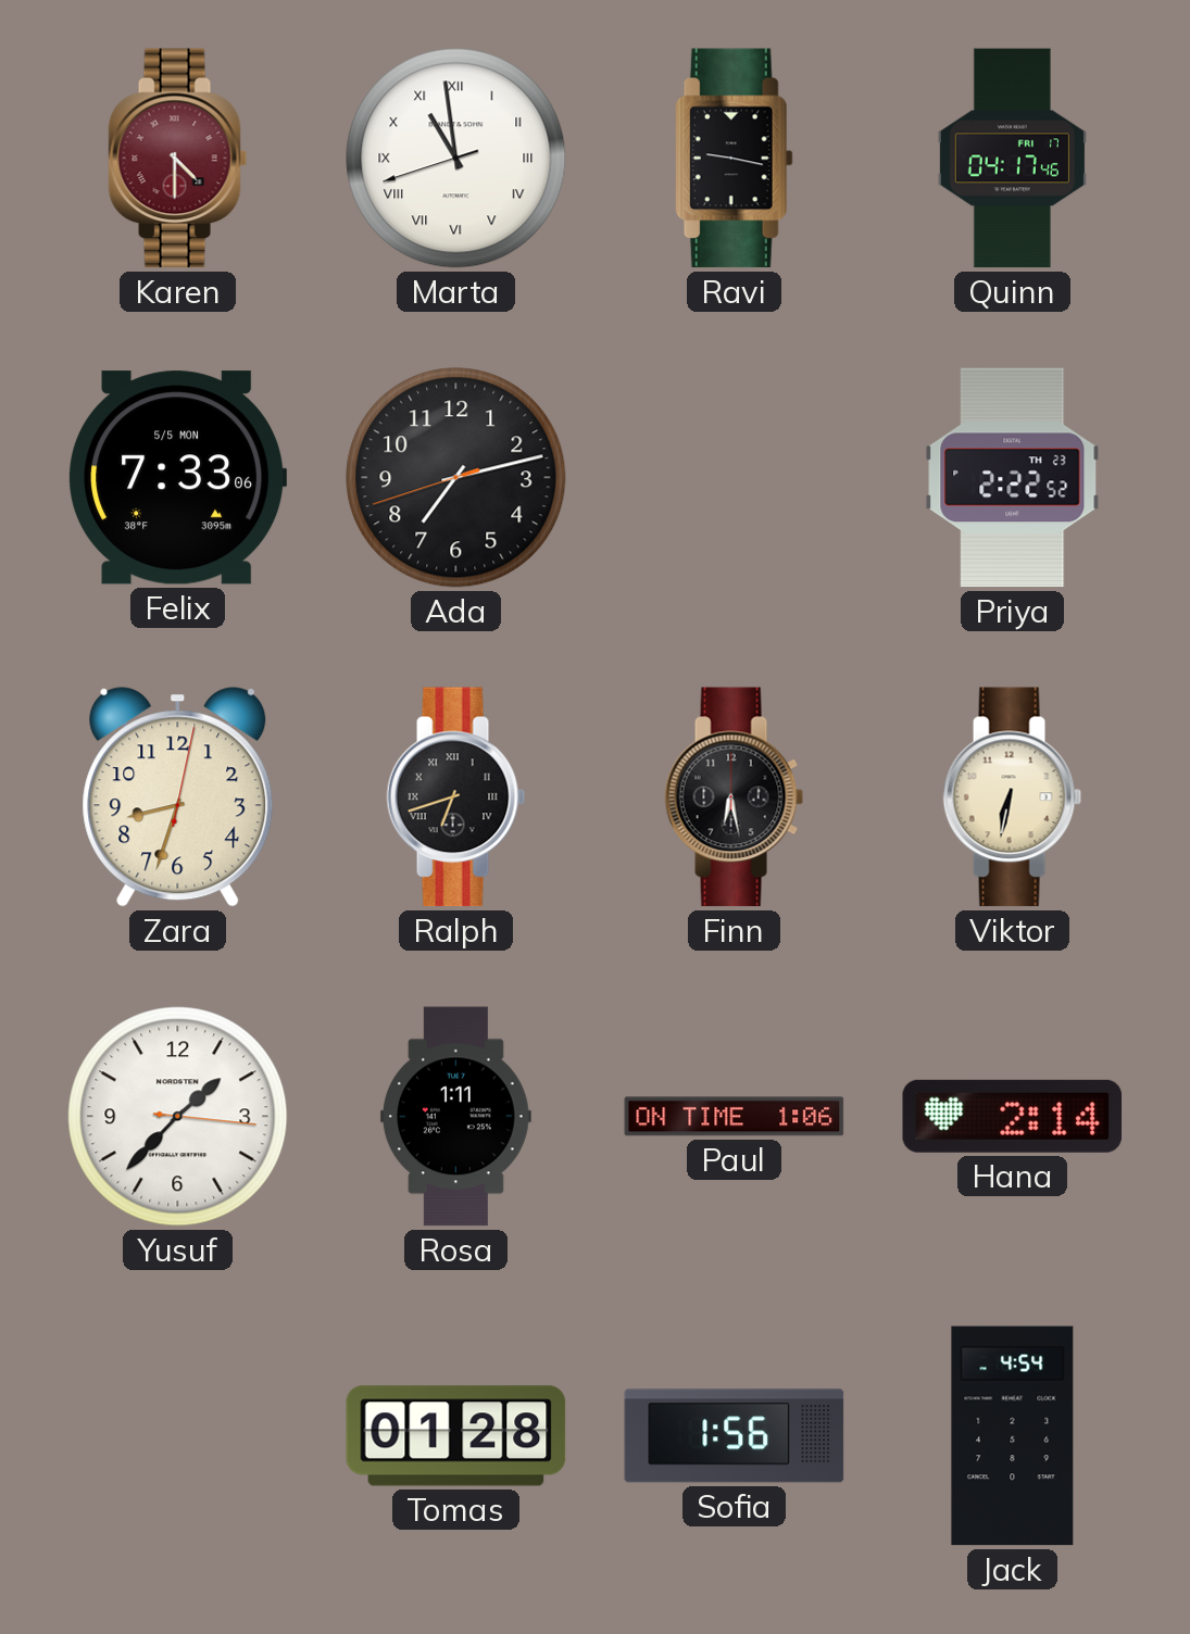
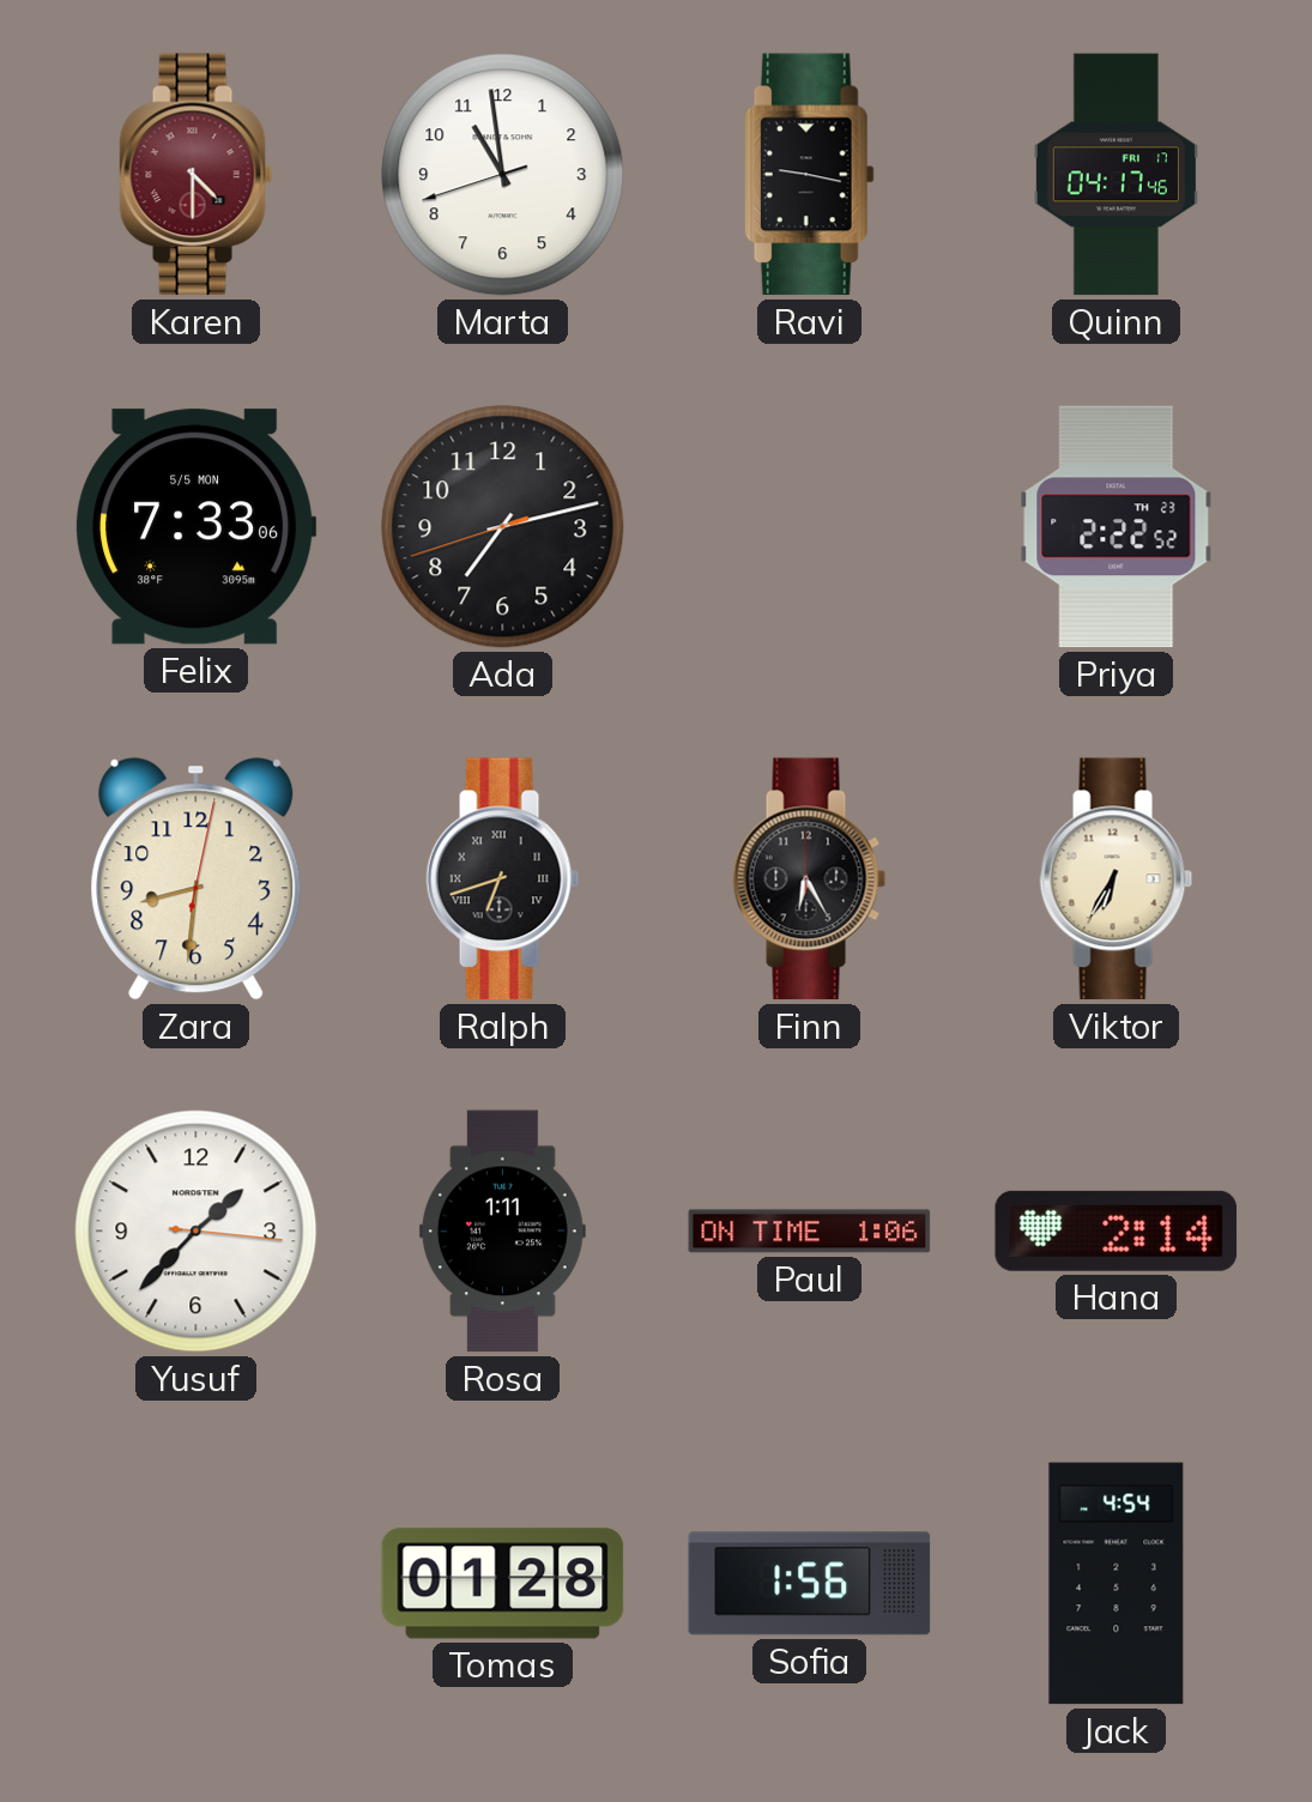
Marta numerals: Roman -> Arabic (503, 175)
Zara: 8:33 -> 8:31 (197, 879)
Finn: 6:28 -> 6:25 (810, 879)
Viktor: 6:32 -> 6:35 (1117, 879)
